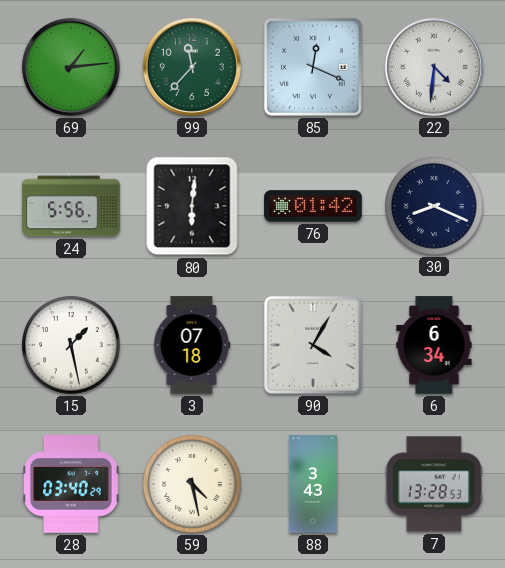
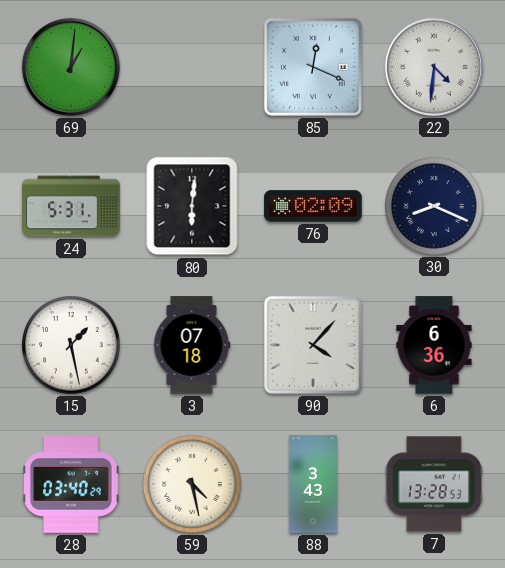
69: 1:14 -> 1:01 (71, 67)
99: 11:37 -> none (192, 67)
24: 5:56 -> 5:31 (71, 206)
76: 01:42 -> 02:09 (313, 206)
90: 4:05 -> 4:07 (313, 345)
6: 6:34 -> 6:36 (434, 345)
